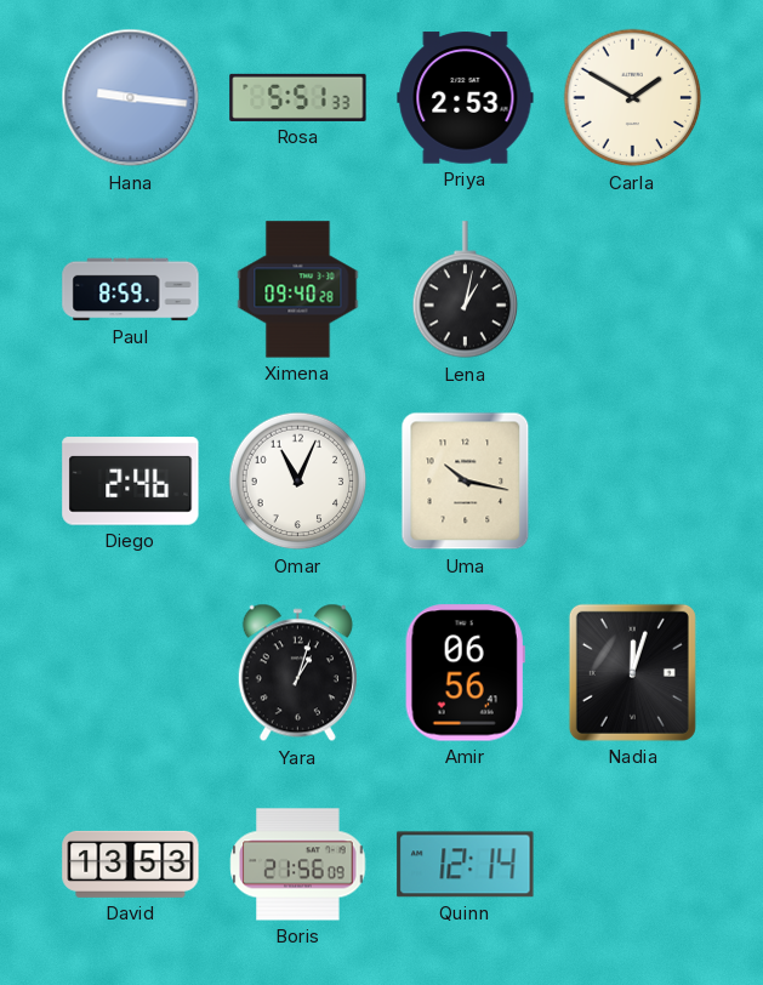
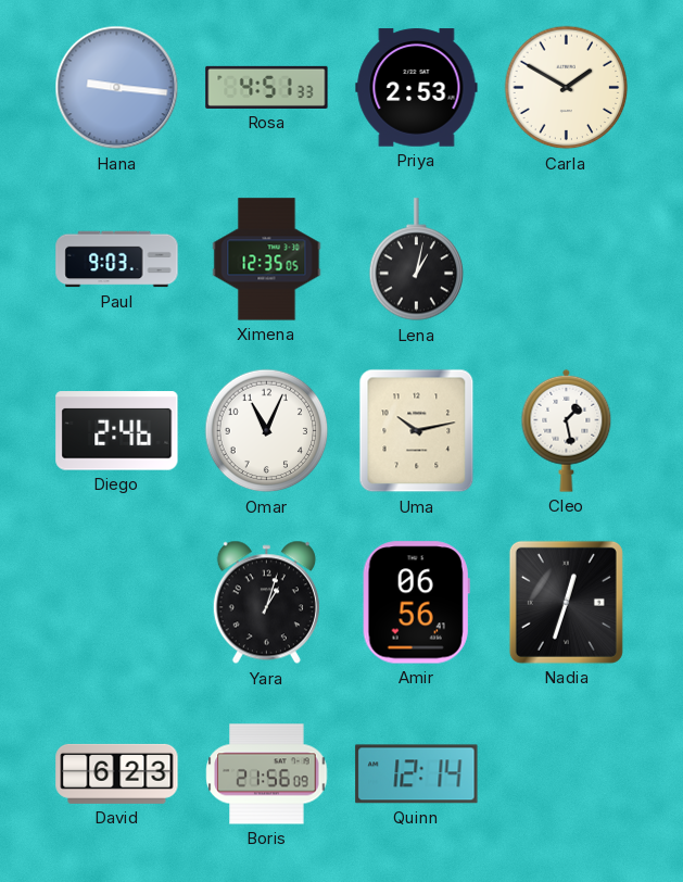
Rosa: 5:51 -> 4:51 (267, 87)
Paul: 8:59 -> 9:03 (117, 260)
Ximena: 09:40 -> 12:35 (267, 260)
Uma: 10:17 -> 10:13 (417, 431)
Cleo: none -> 1:28 (567, 430)
Nadia: 12:03 -> 12:33 (566, 602)
David: 13:53 -> 6:23 (117, 773)
